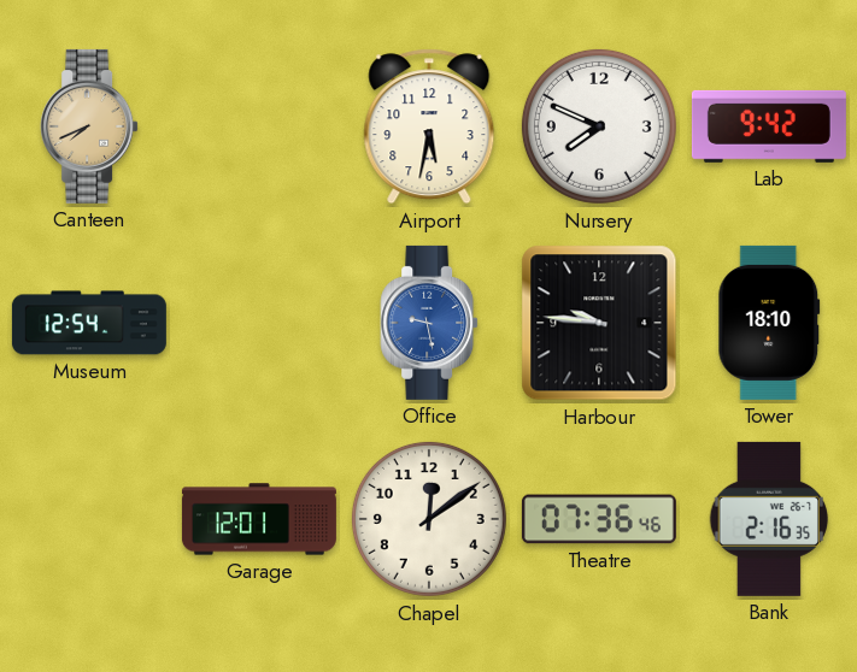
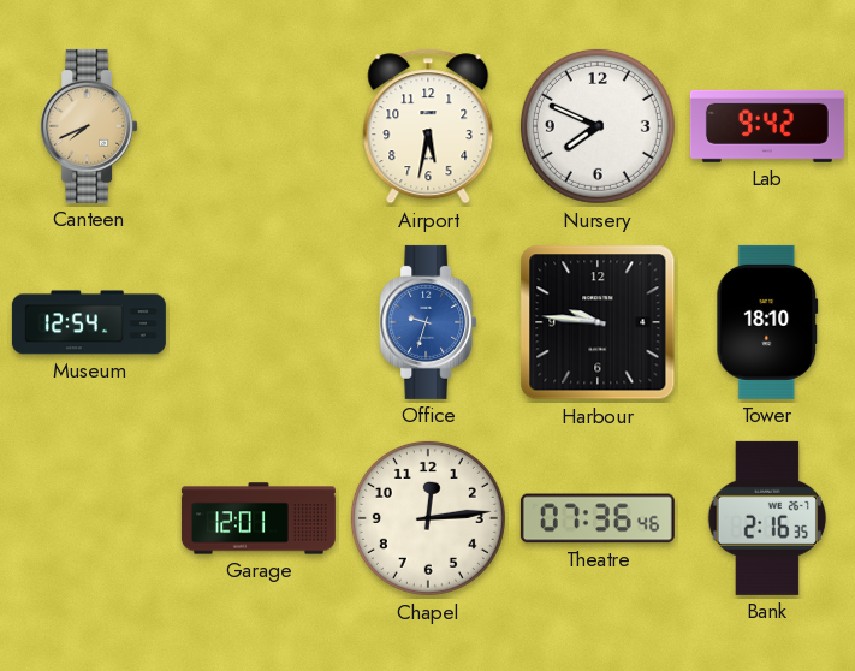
Office: 9:28 -> 9:33 (428, 322)
Chapel: 12:09 -> 12:14 (428, 518)
